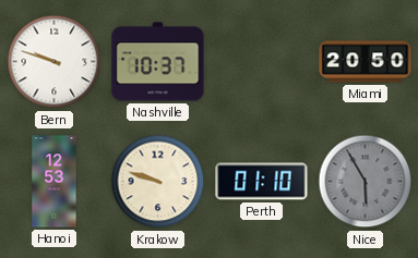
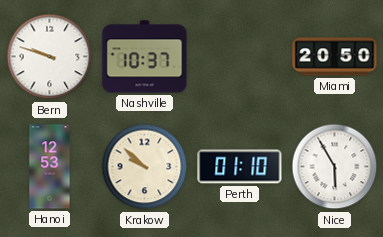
Krakow: 9:48 -> 9:52 (145, 167)
Nice dial: grey -> white (335, 167)
